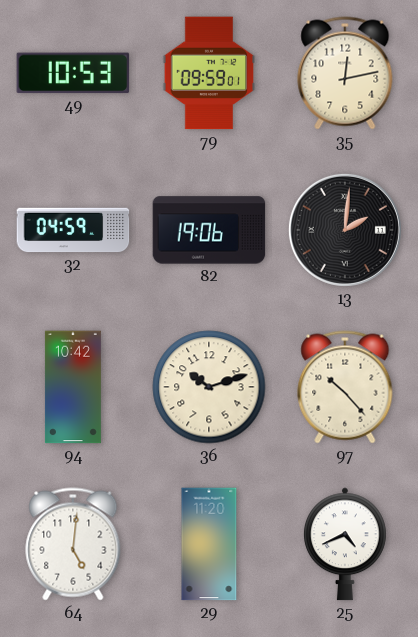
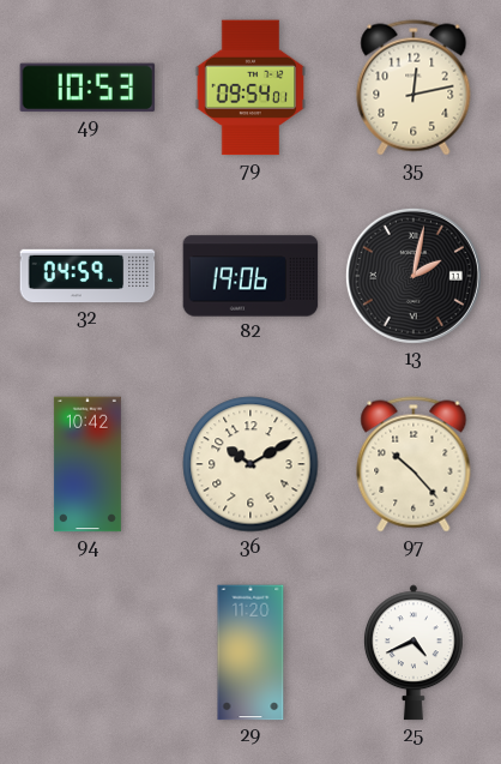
79: 09:59 -> 09:54 (251, 88)
13: 2:01 -> 2:02 (414, 276)
36: 10:12 -> 10:10 (251, 464)
64: 5:01 -> none (73, 544)
